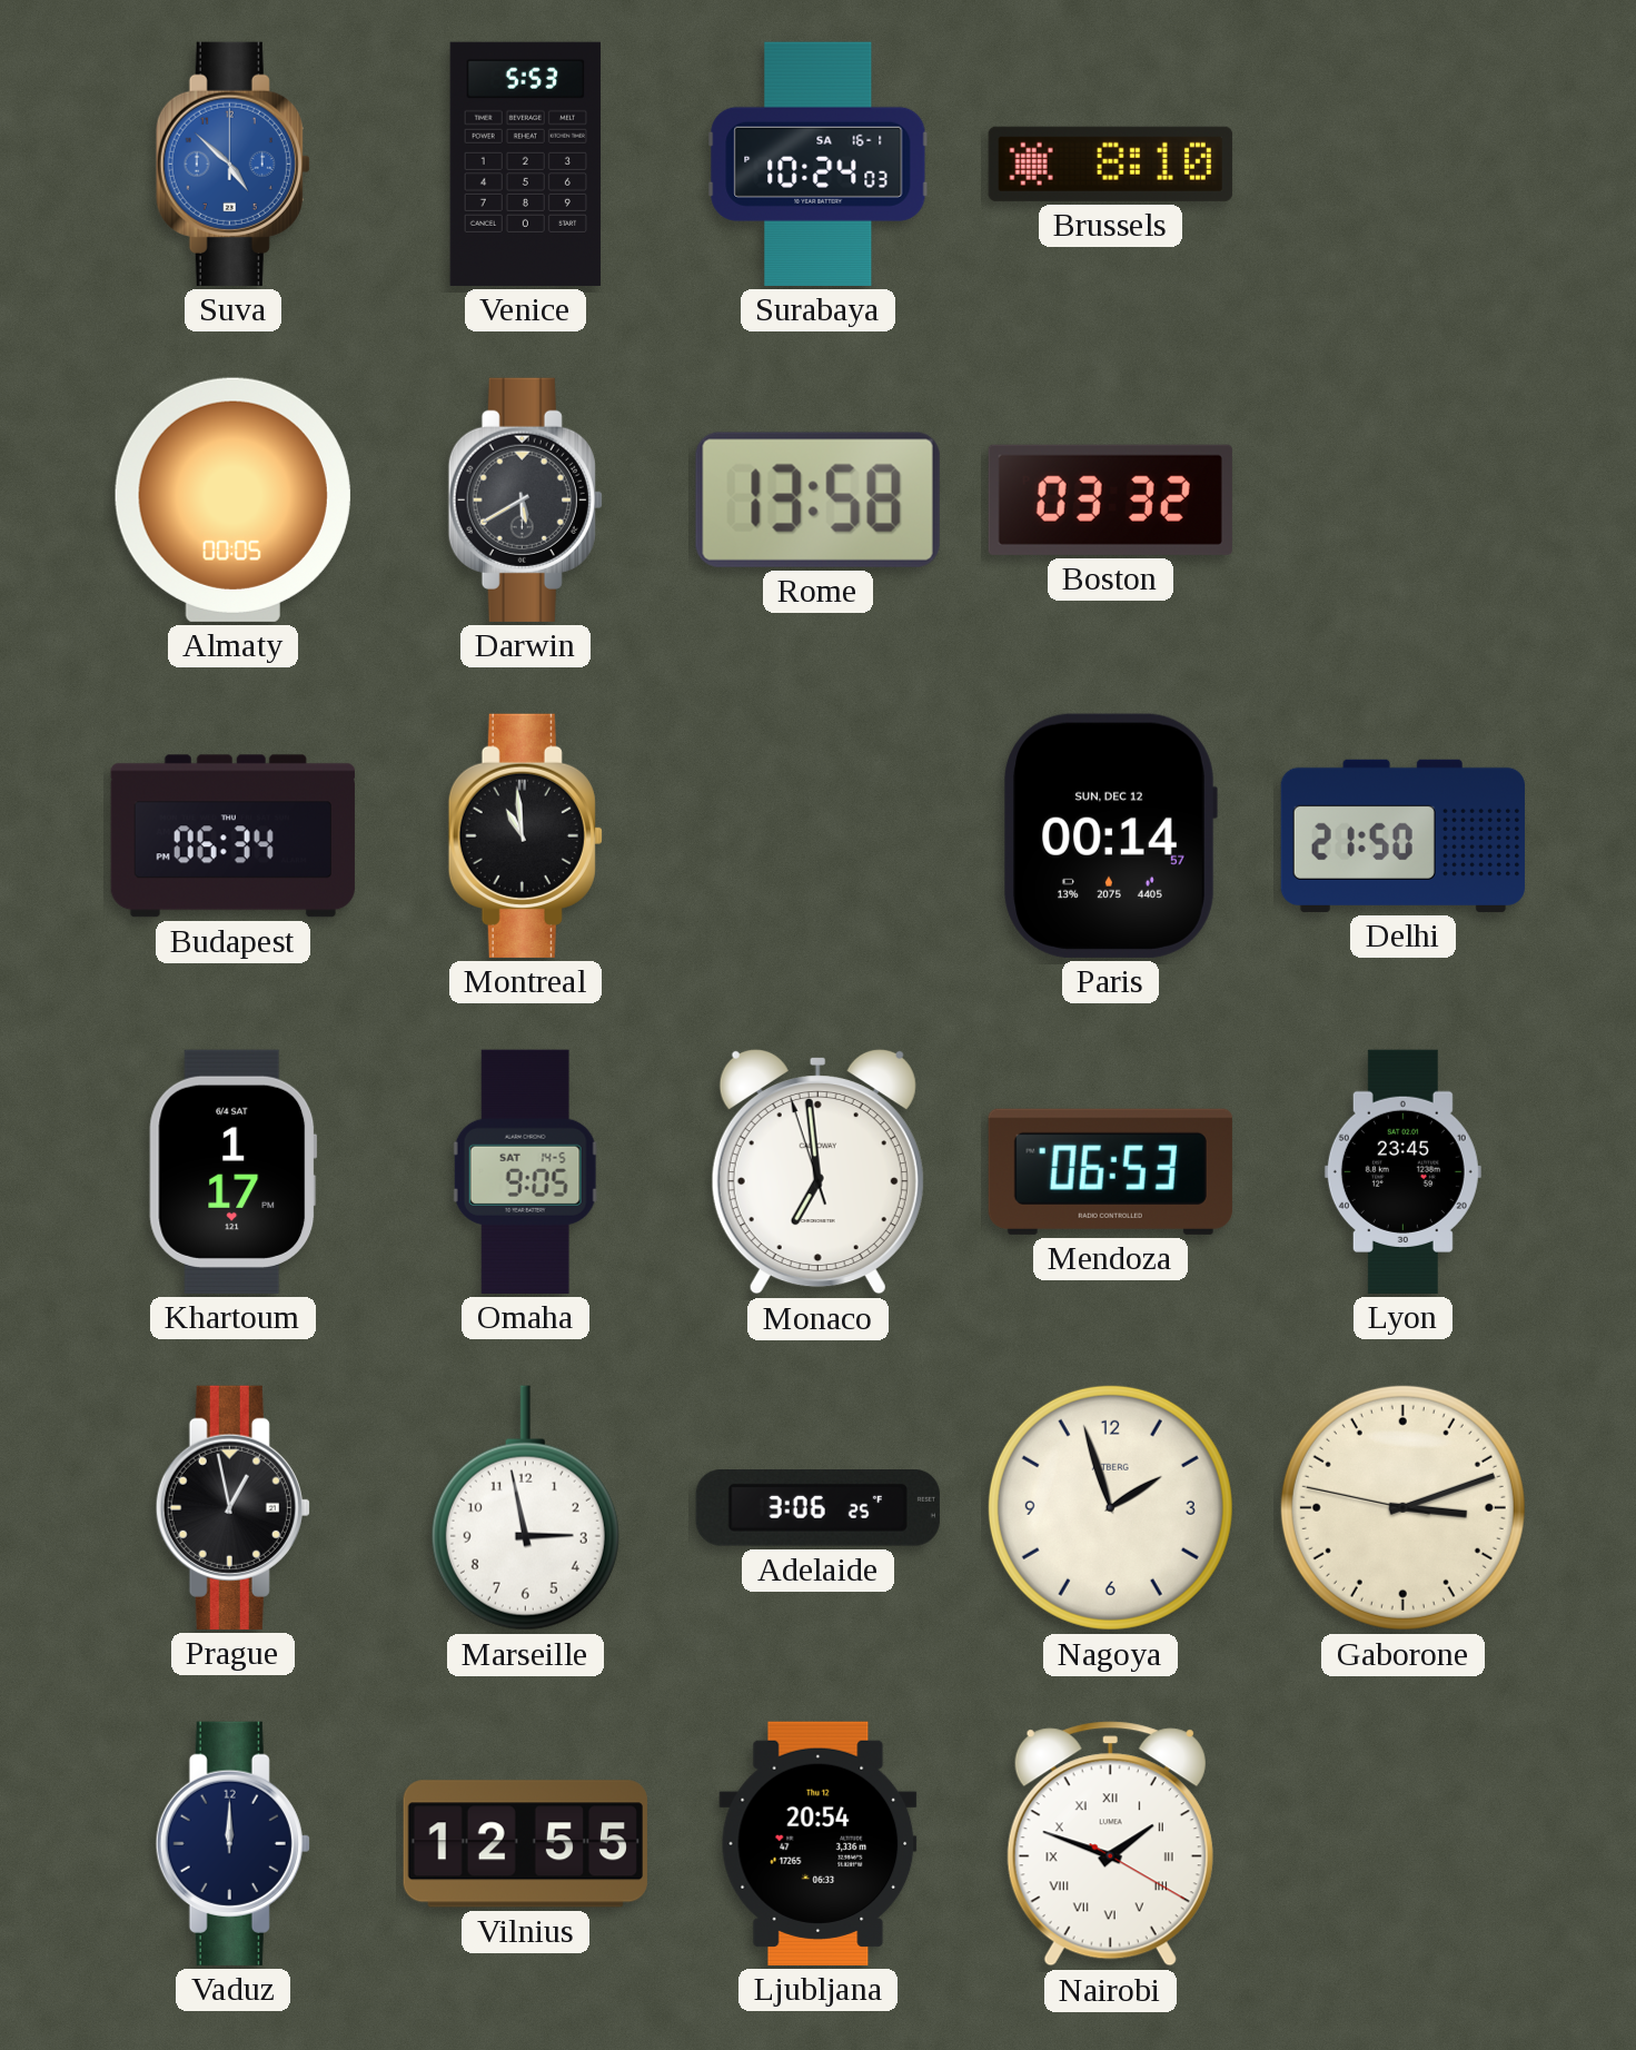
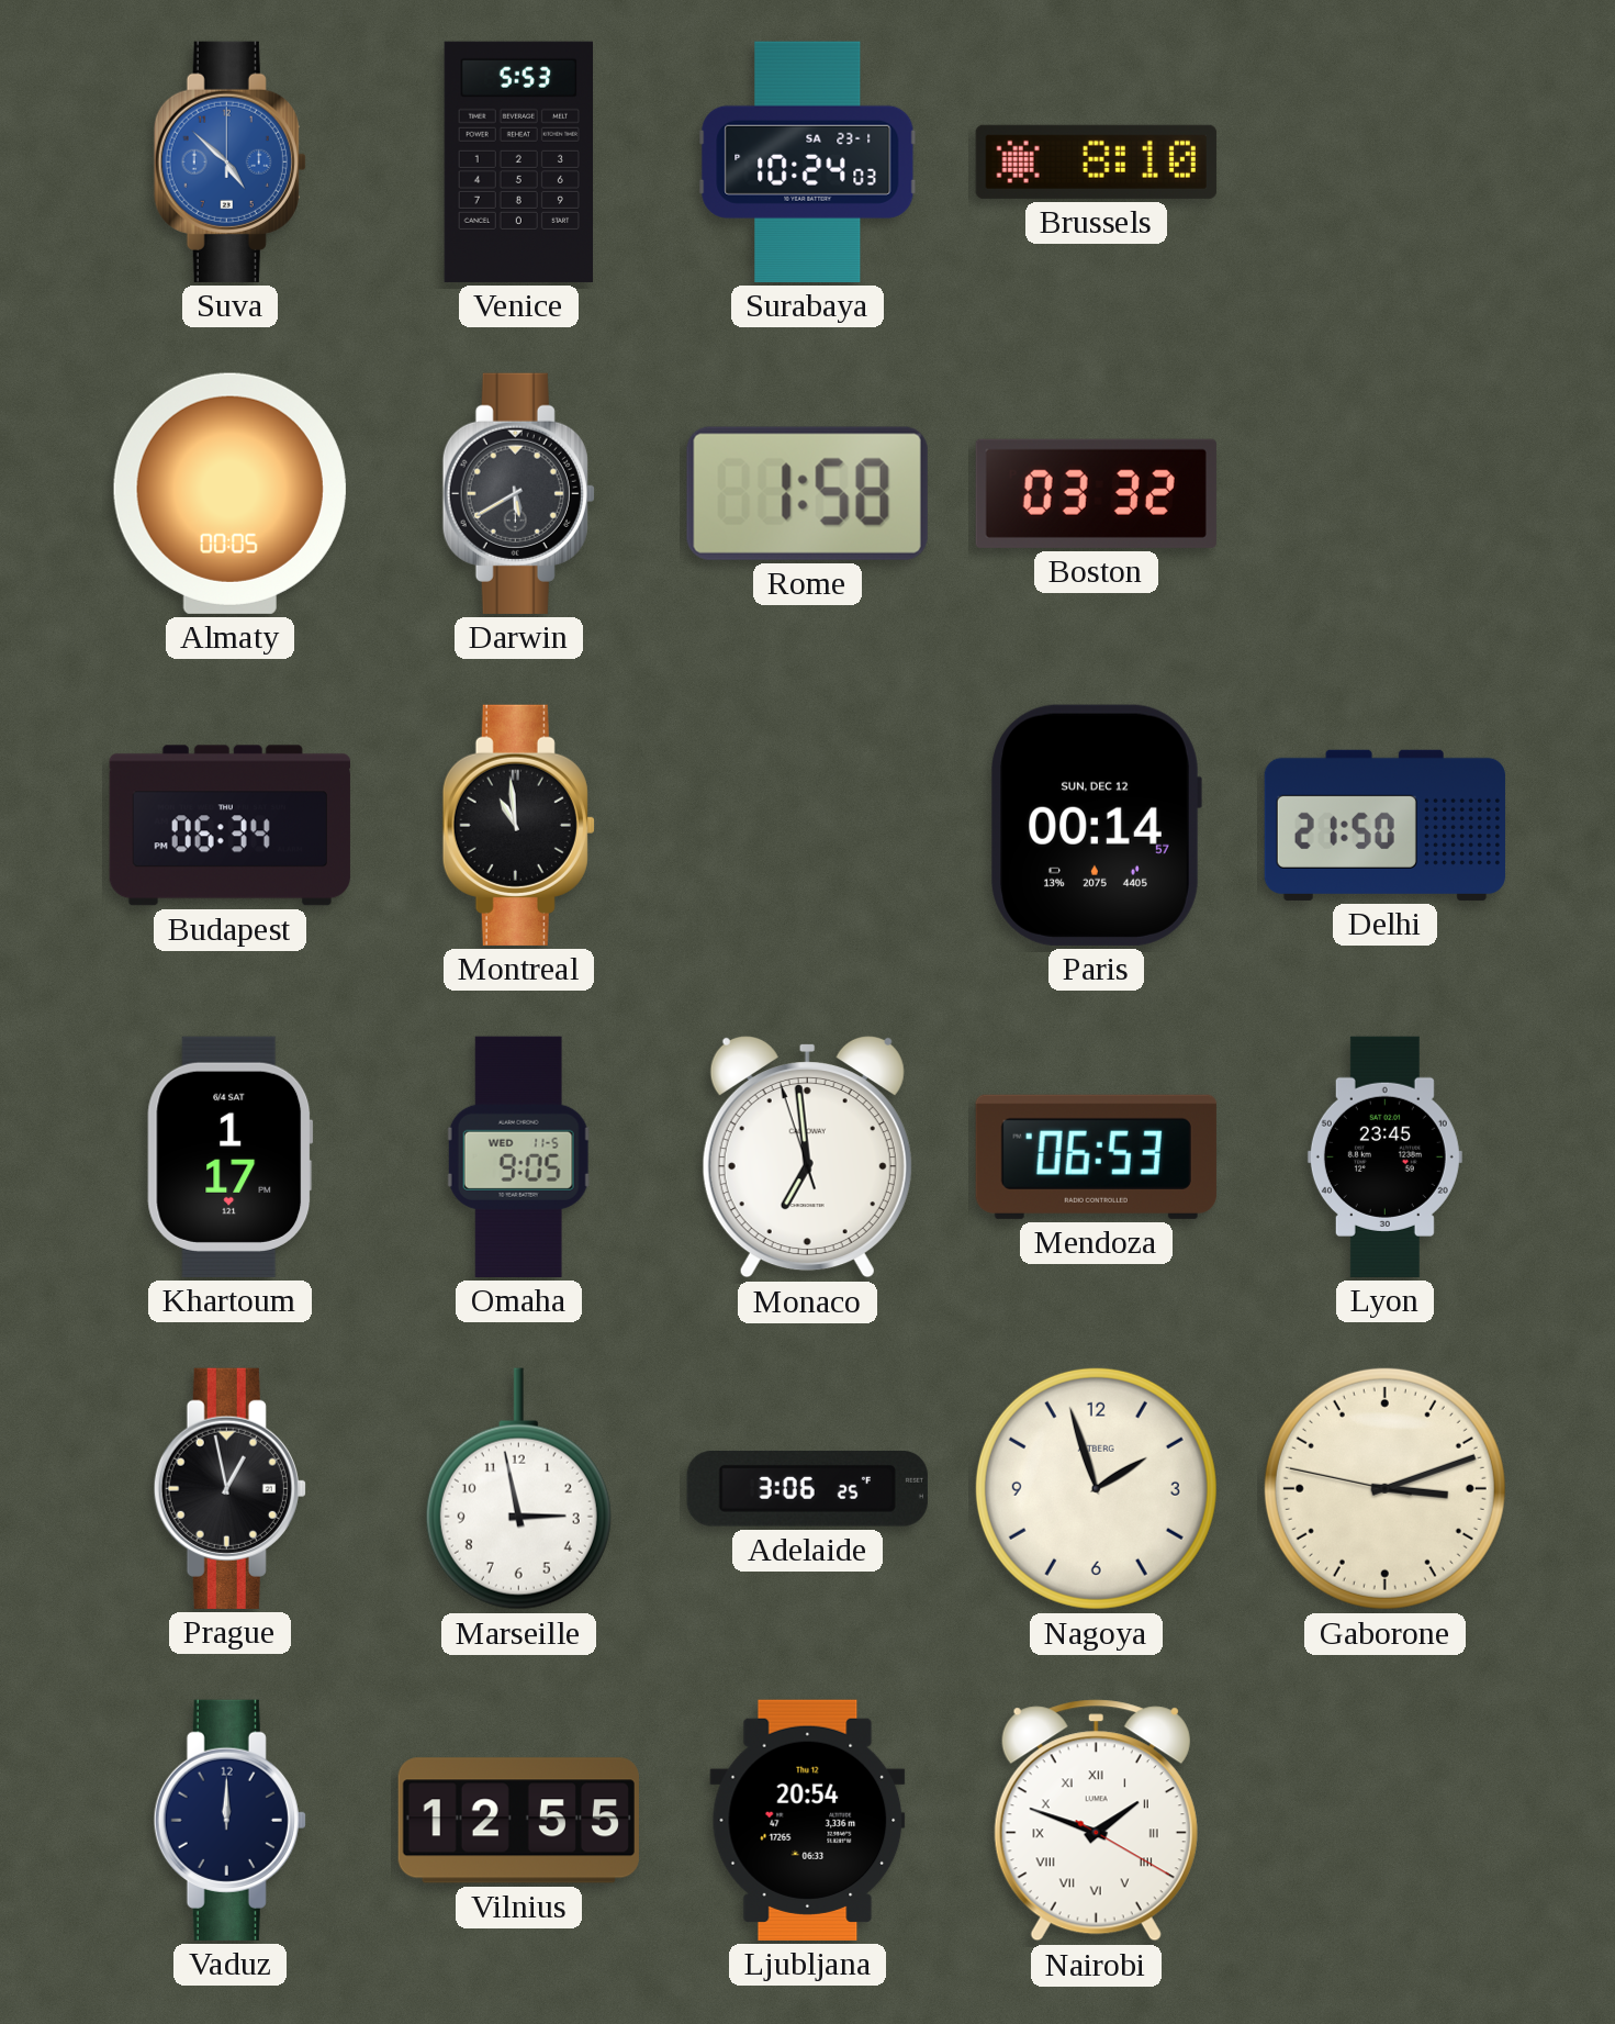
Surabaya date: SA 16-1 -> SA 23-1 (808, 161)
Rome: 13:58 -> 1:58 (807, 493)
Omaha date: SAT 14-5 -> WED 11-5 (518, 1156)
